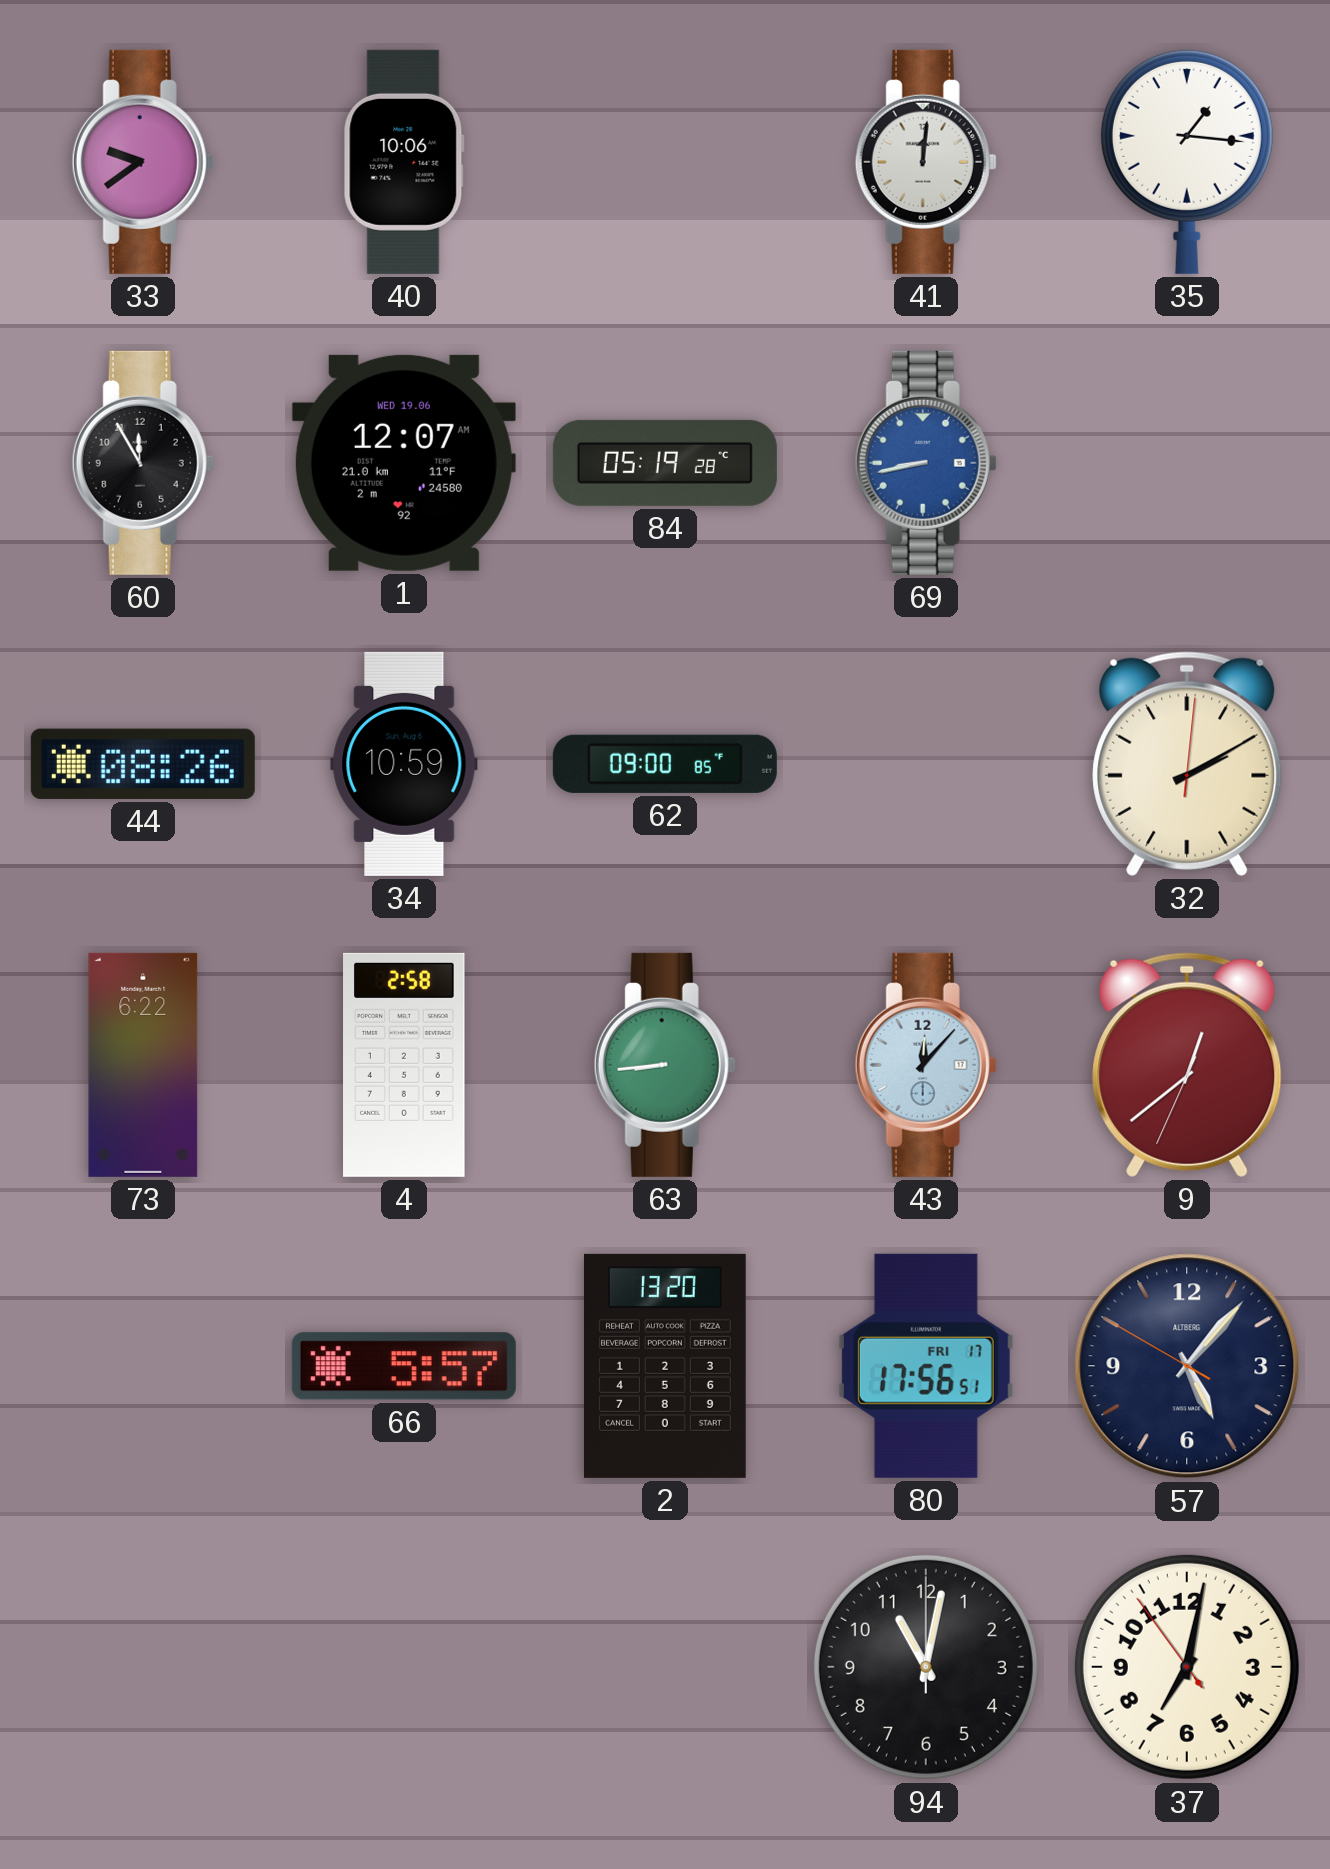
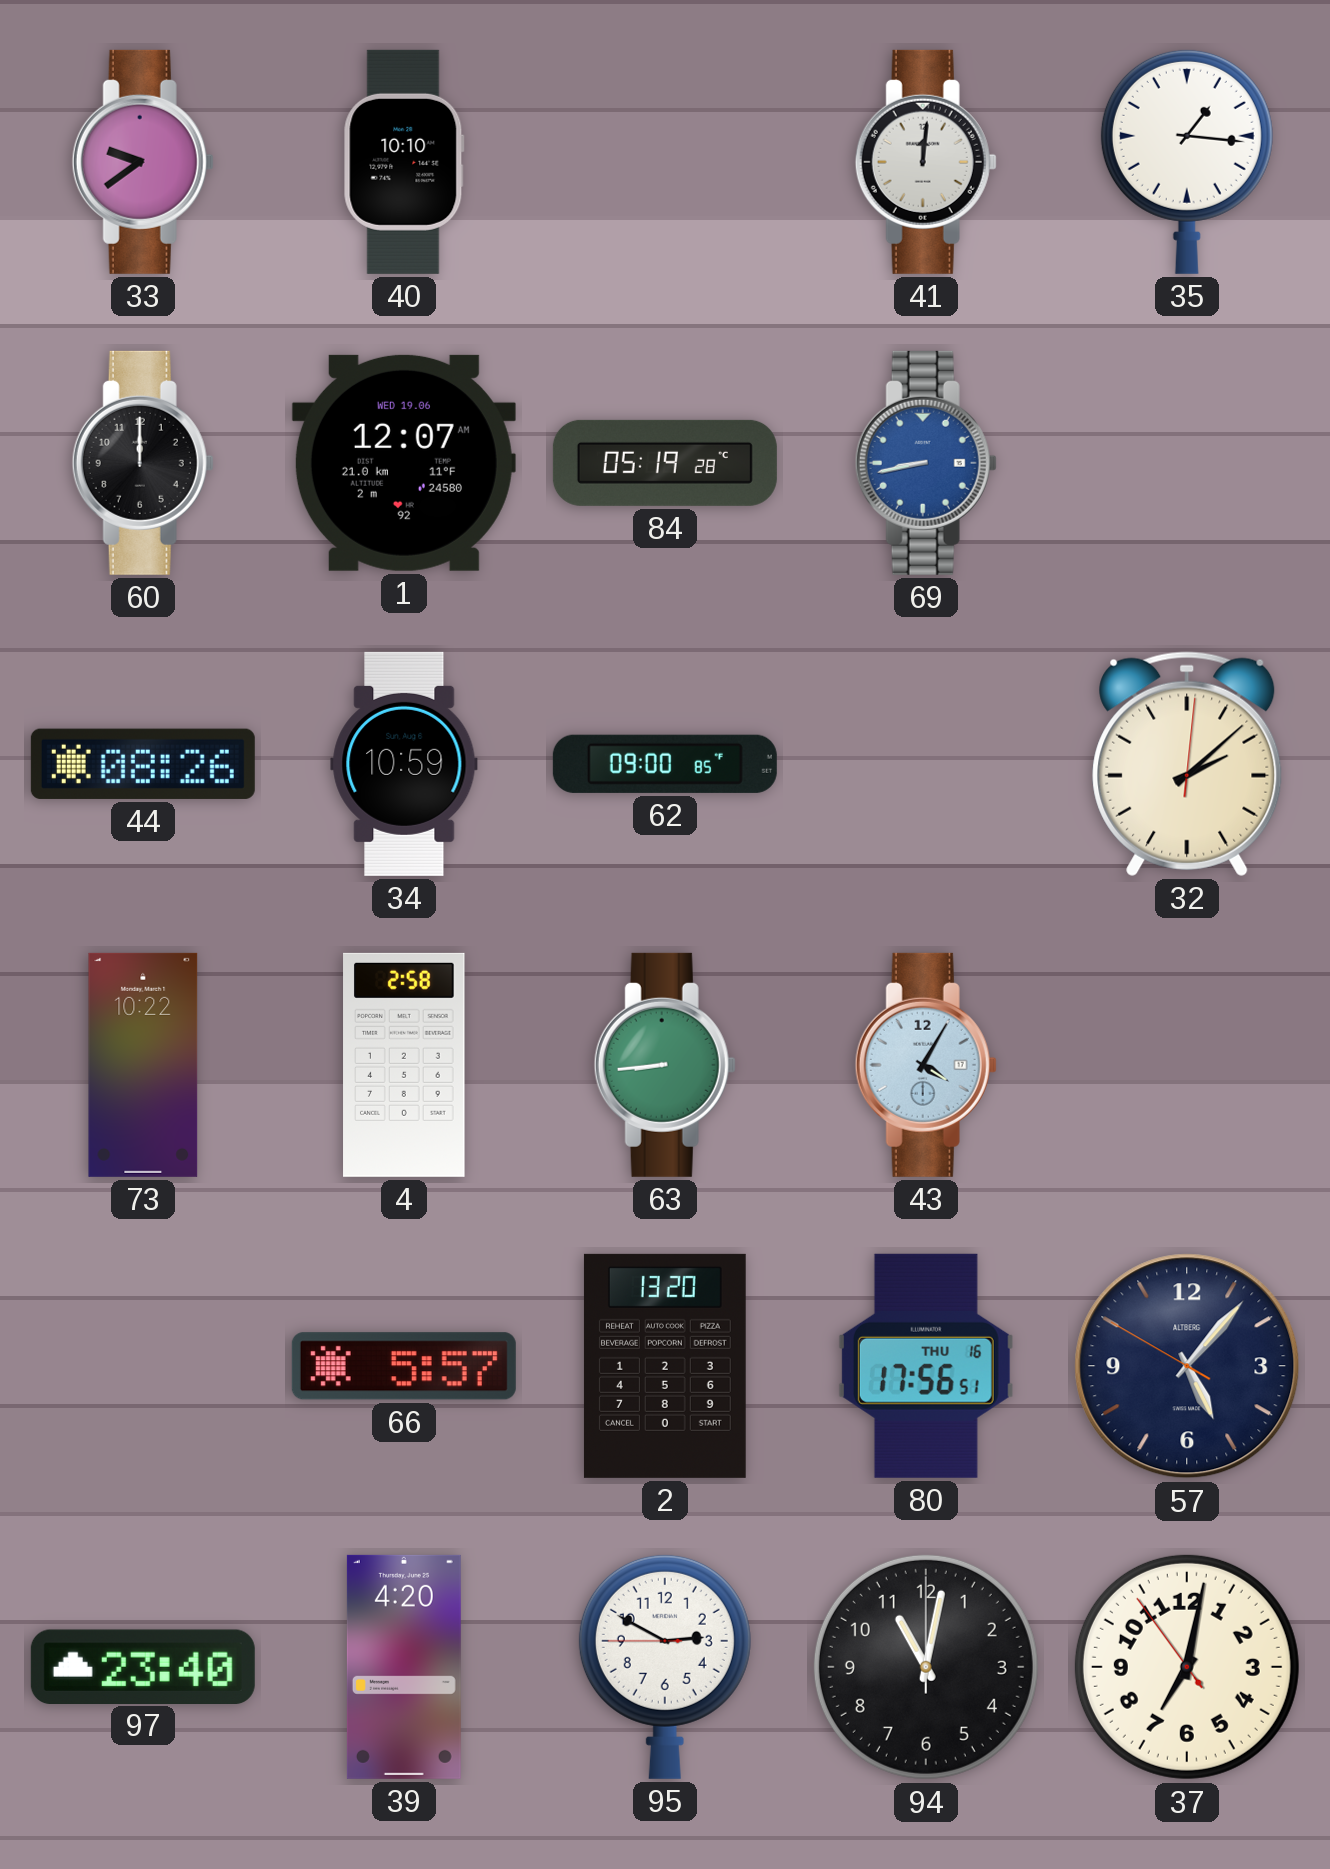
40: 10:06 -> 10:10 (404, 162)
60: 11:55 -> 12:00 (143, 463)
32: 2:10 -> 2:08 (1187, 764)
73: 6:22 -> 10:22 (143, 1065)
43: 12:07 -> 4:05 (926, 1065)
9: 12:38 -> none (1187, 1065)
80 date: FRI 17 -> THU 16 (926, 1366)
97: none -> 23:40 (143, 1666)
39: none -> 4:20 (404, 1667)
95: none -> 2:49 (665, 1666)
